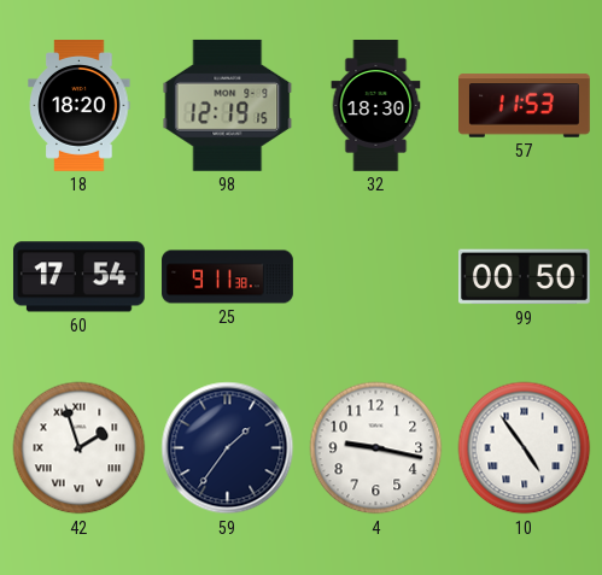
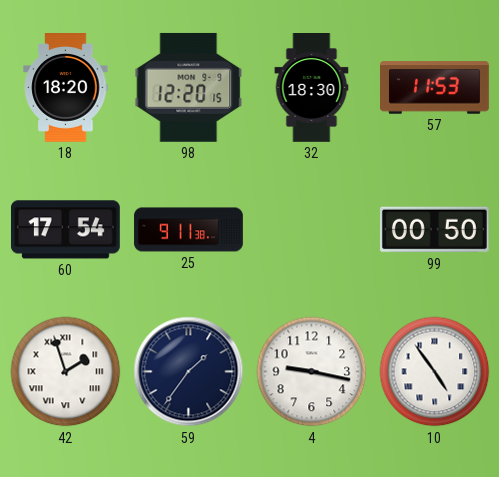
98: 12:19 -> 12:20 (189, 87)
